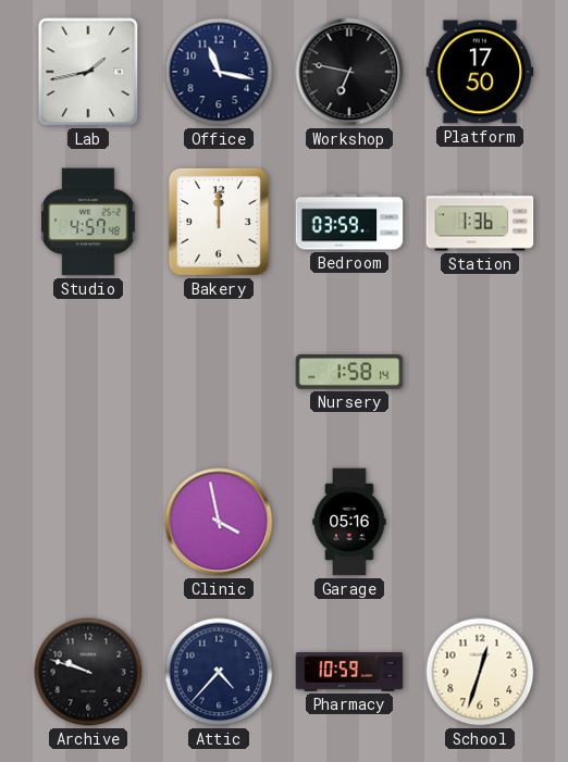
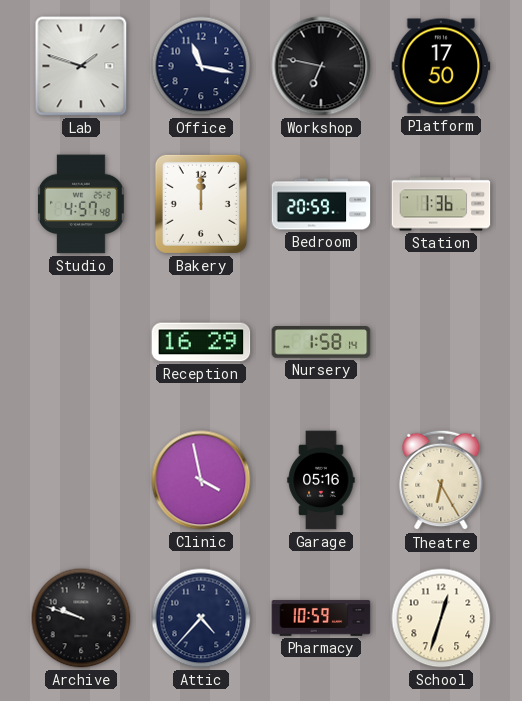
Lab: 1:43 -> 1:48 (81, 66)
Bedroom: 03:59 -> 20:59 (321, 204)
Reception: none -> 16:29 (201, 342)
Theatre: none -> 6:25 (441, 480)
